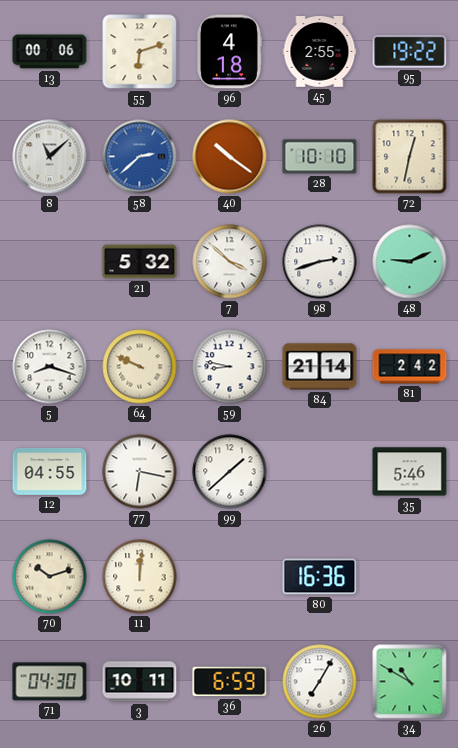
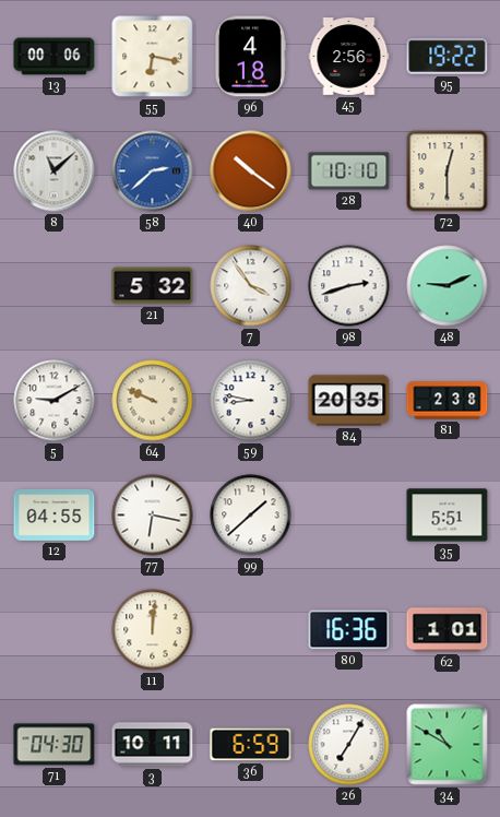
55: 6:12 -> 6:17 (153, 57)
45: 2:55 -> 2:56 (349, 57)
72: 12:32 -> 12:30 (448, 171)
7: 3:52 -> 3:54 (251, 286)
5: 8:18 -> 9:10 (55, 401)
84: 21:14 -> 20:35 (349, 401)
81: 2:42 -> 2:38 (448, 401)
35: 5:46 -> 5:51 (448, 516)
70: 10:12 -> none (50, 577)
62: none -> 1:01 (448, 630)
